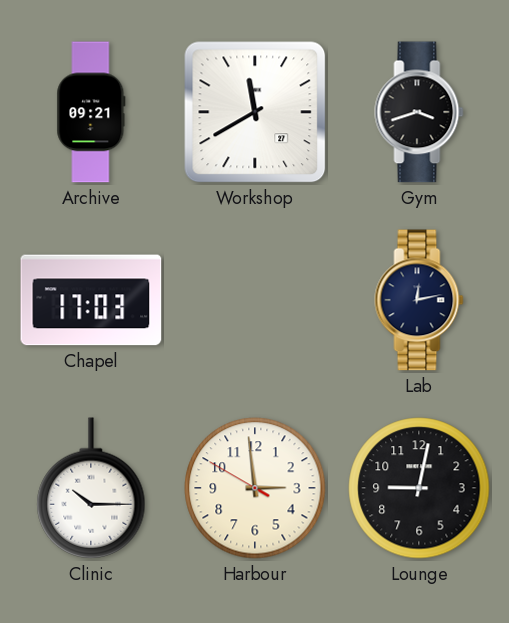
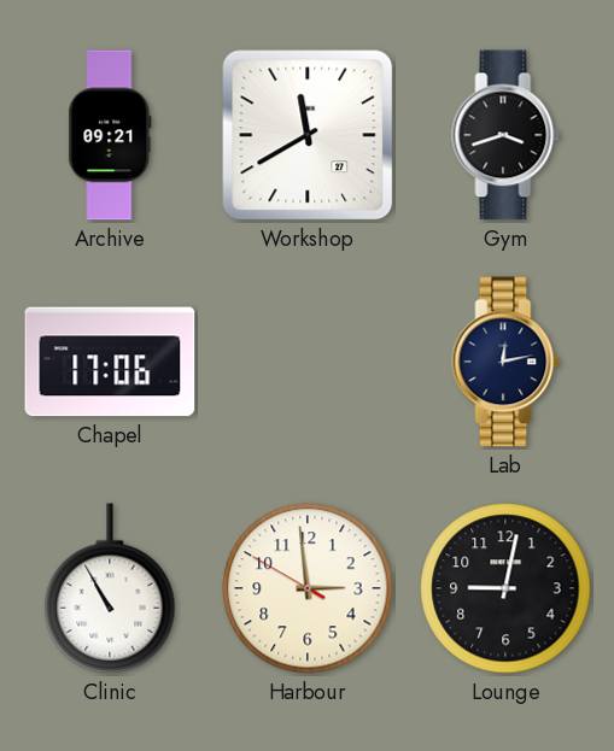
Chapel: 17:03 -> 17:06 (110, 362)
Clinic: 10:15 -> 10:55 (110, 588)
